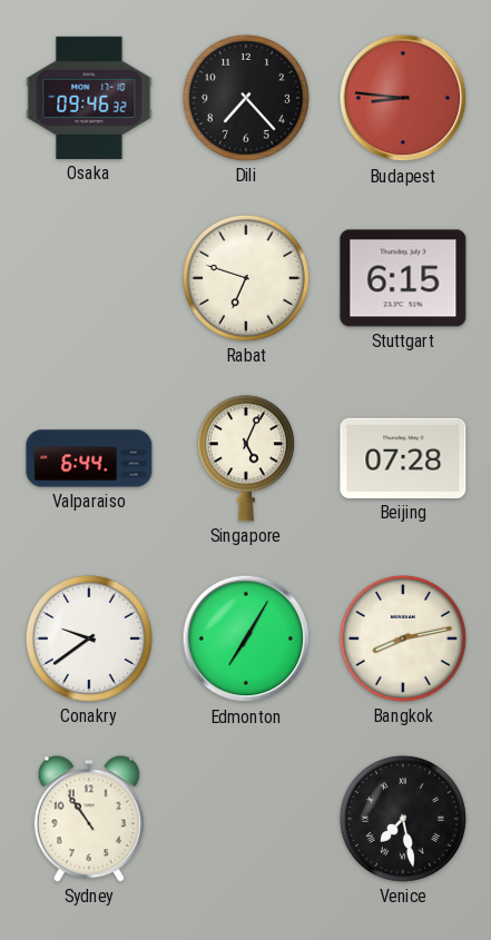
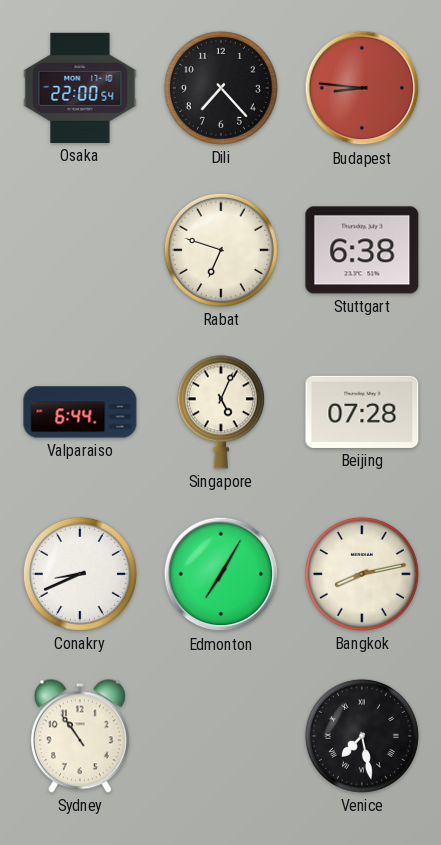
Osaka: 09:46 -> 22:00 (80, 88)
Stuttgart: 6:15 -> 6:38 (362, 250)
Conakry: 9:39 -> 8:41 (80, 574)
